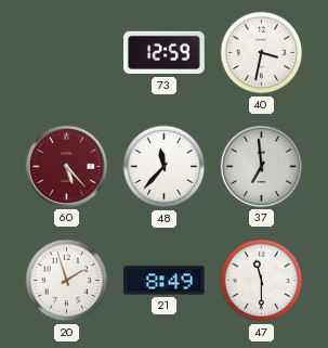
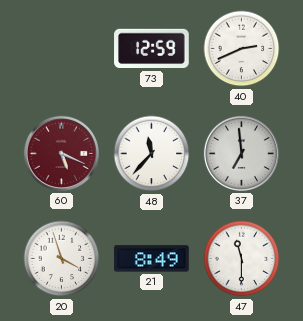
40: 3:32 -> 2:41 (242, 49)
60: 5:23 -> 5:19 (61, 153)
20: 1:57 -> 3:57 (62, 259)
